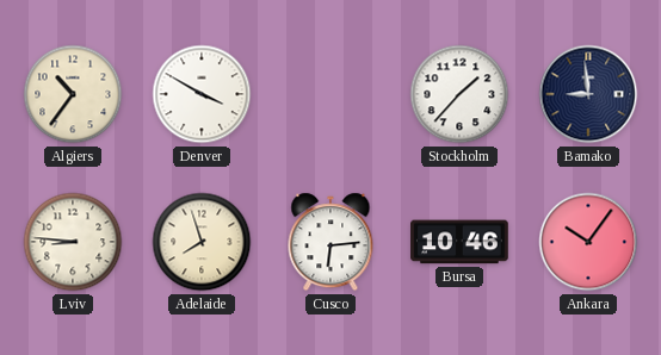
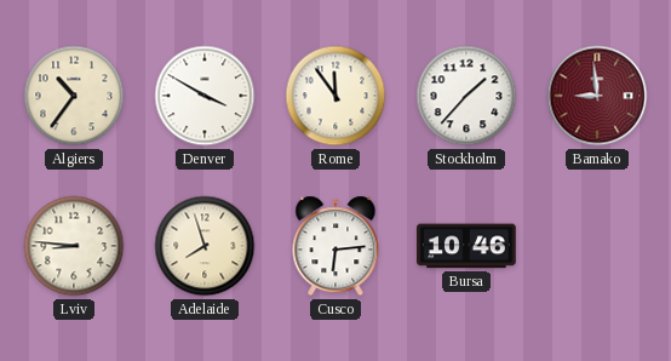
Rome: none -> 11:54 (335, 96)
Bamako dial: navy -> burgundy (597, 96)
Ankara: 10:06 -> none (588, 242)
